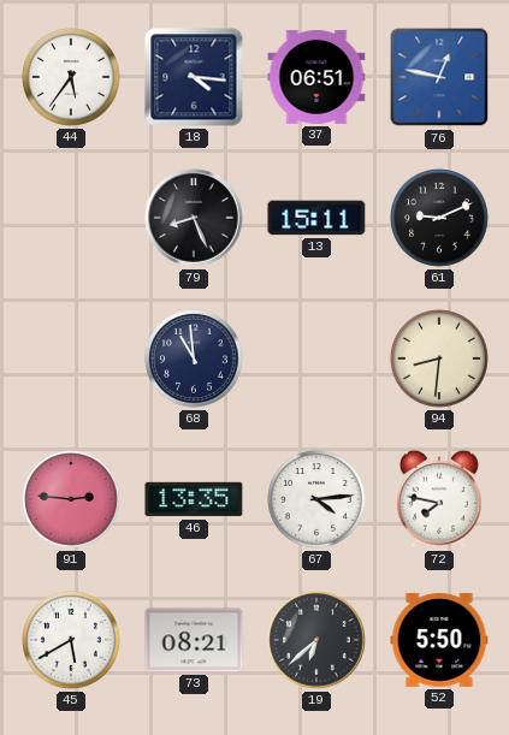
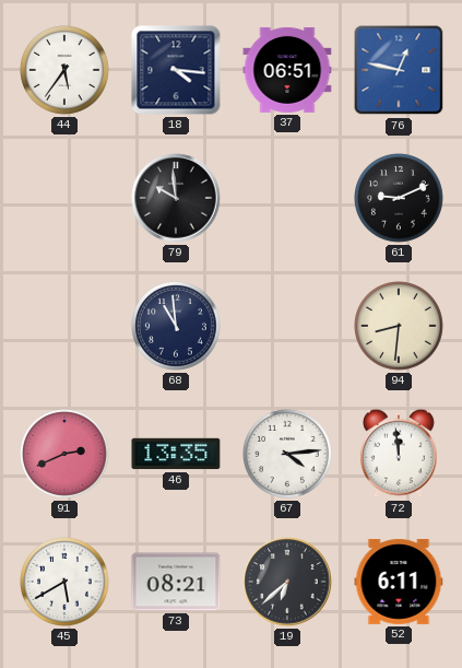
79: 8:26 -> 9:59 (176, 198)
13: 15:11 -> none (316, 218)
91: 2:46 -> 2:41 (66, 455)
72: 7:47 -> 11:59 (399, 454)
52: 5:50 -> 6:11 (399, 582)
